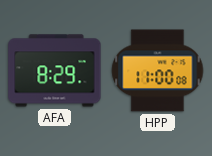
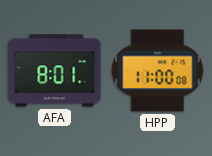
AFA: 8:29 -> 8:01 (55, 71)
